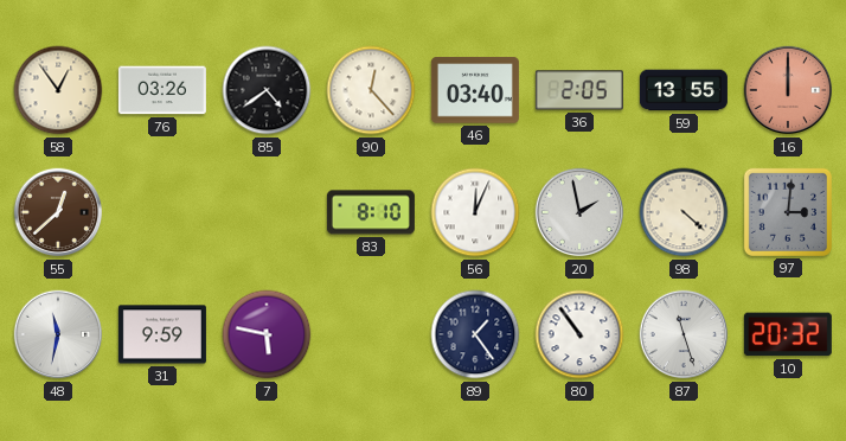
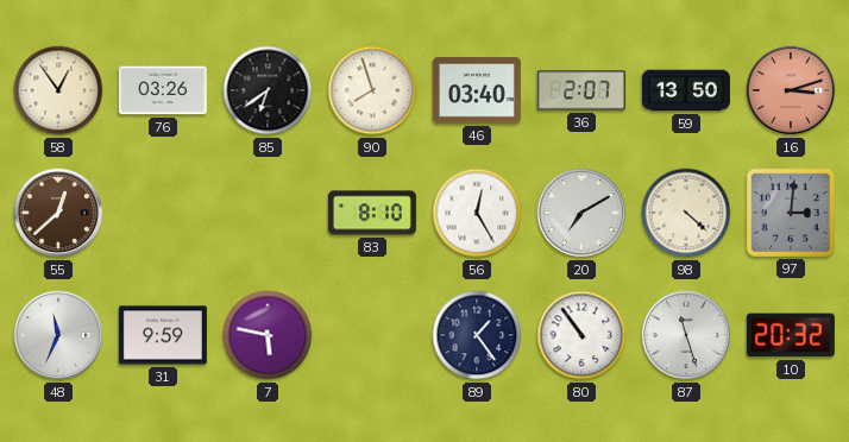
85: 4:39 -> 6:39 (268, 90)
90: 12:23 -> 7:57 (372, 90)
36: 2:05 -> 2:07 (581, 90)
59: 13:55 -> 13:50 (686, 90)
16: 12:00 -> 3:12 (791, 90)
56: 12:04 -> 12:25 (477, 213)
20: 1:58 -> 7:10 (581, 213)
48: 11:32 -> 11:34 (58, 335)
